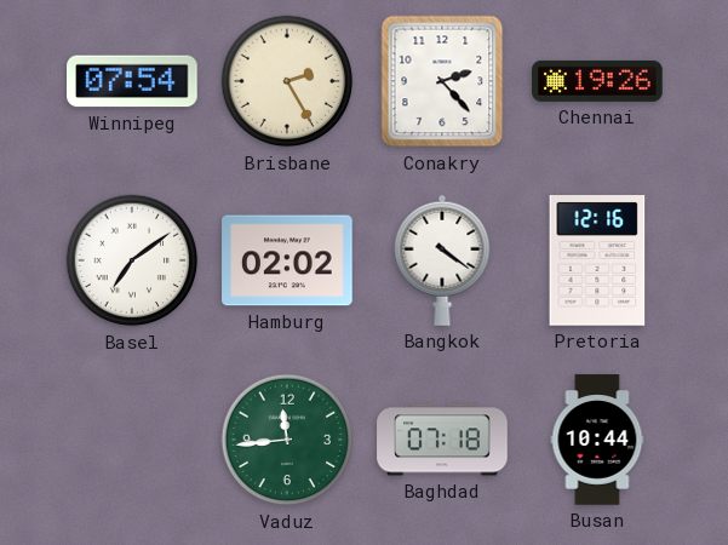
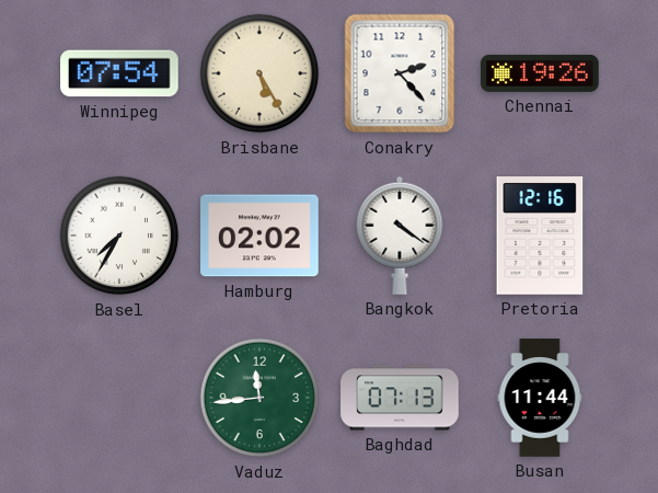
Brisbane: 2:25 -> 5:25 (259, 73)
Basel: 7:09 -> 7:35 (119, 236)
Baghdad: 07:18 -> 07:13 (400, 398)
Busan: 10:44 -> 11:44 (540, 398)
